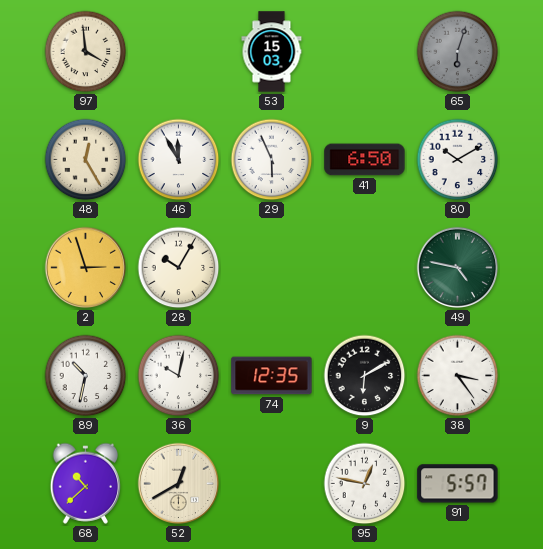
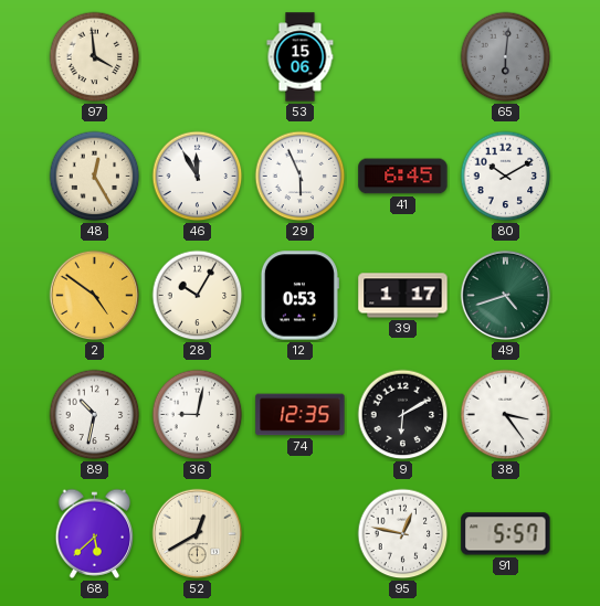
53: 15:03 -> 15:06 (301, 57)
65: 6:03 -> 6:01 (506, 57)
41: 6:50 -> 6:45 (403, 177)
2: 2:57 -> 4:51 (95, 296)
12: none -> 0:53 (299, 296)
39: none -> 1:17 (403, 296)
49: 4:47 -> 4:42 (506, 296)
36: 10:02 -> 9:02 (198, 415)
68: 10:38 -> 5:38 (95, 533)
